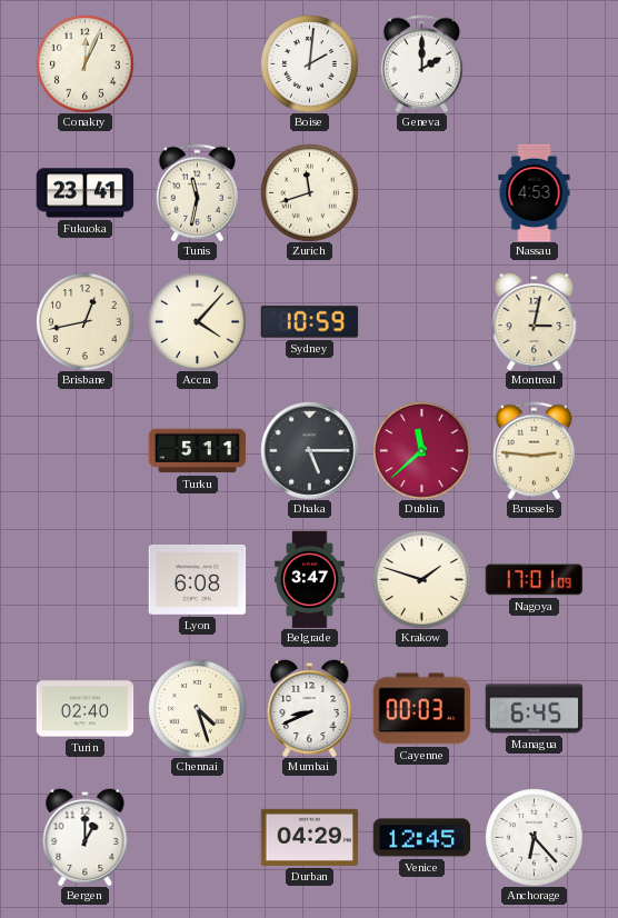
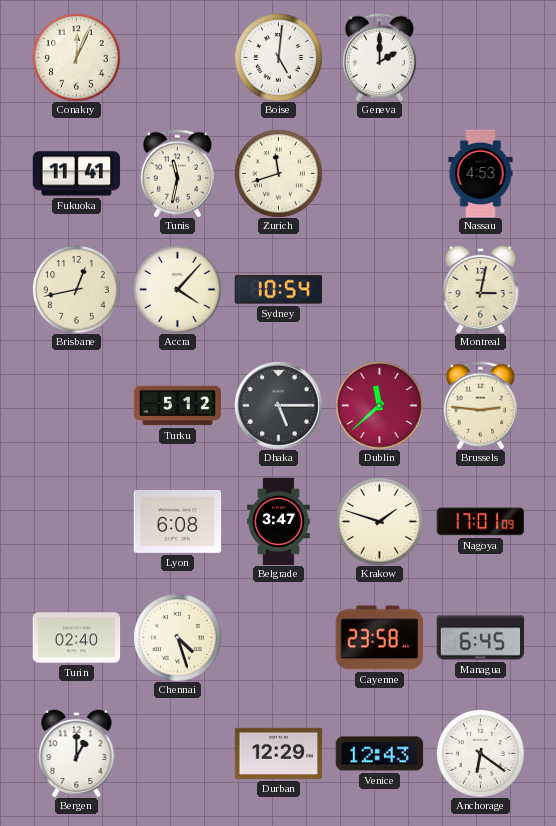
Boise: 2:01 -> 5:01 (278, 57)
Fukuoka: 23:41 -> 11:41 (76, 174)
Sydney: 10:59 -> 10:54 (278, 290)
Turku: 5:11 -> 5:12 (177, 406)
Mumbai: 8:41 -> none (310, 708)
Cayenne: 00:03 -> 23:58 (379, 638)
Durban: 04:29 -> 12:29 (278, 753)
Venice: 12:45 -> 12:43 (379, 754)
Anchorage: 6:23 -> 6:21 (480, 753)
